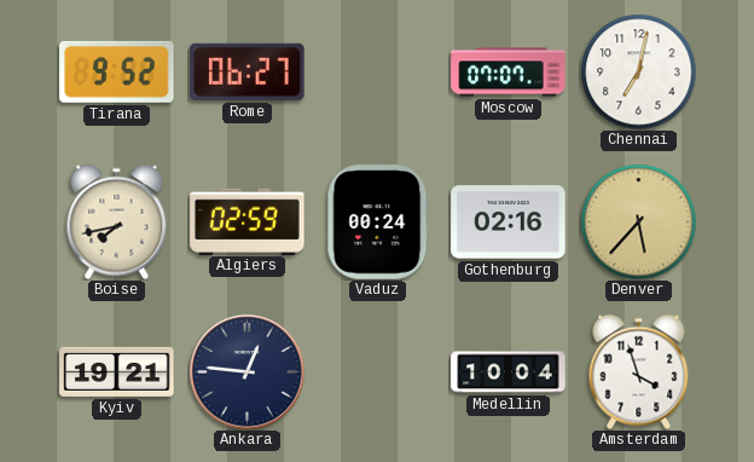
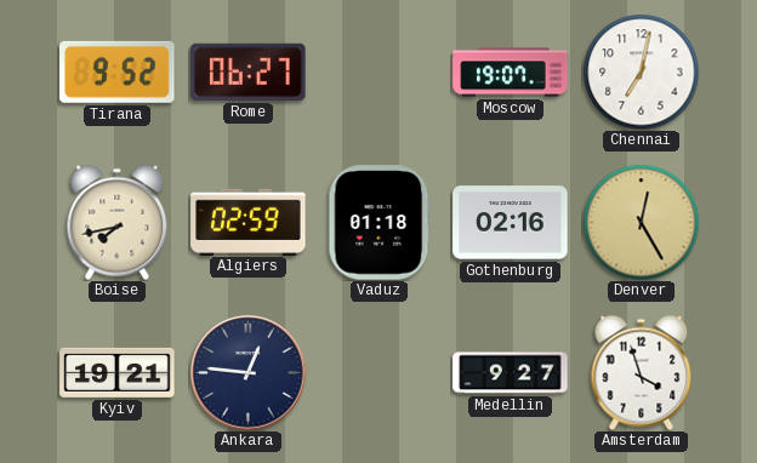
Moscow: 07:07 -> 19:07 (511, 73)
Vaduz: 00:24 -> 01:18 (380, 223)
Denver: 5:37 -> 12:25 (641, 222)
Medellin: 10:04 -> 9:27 (511, 373)
